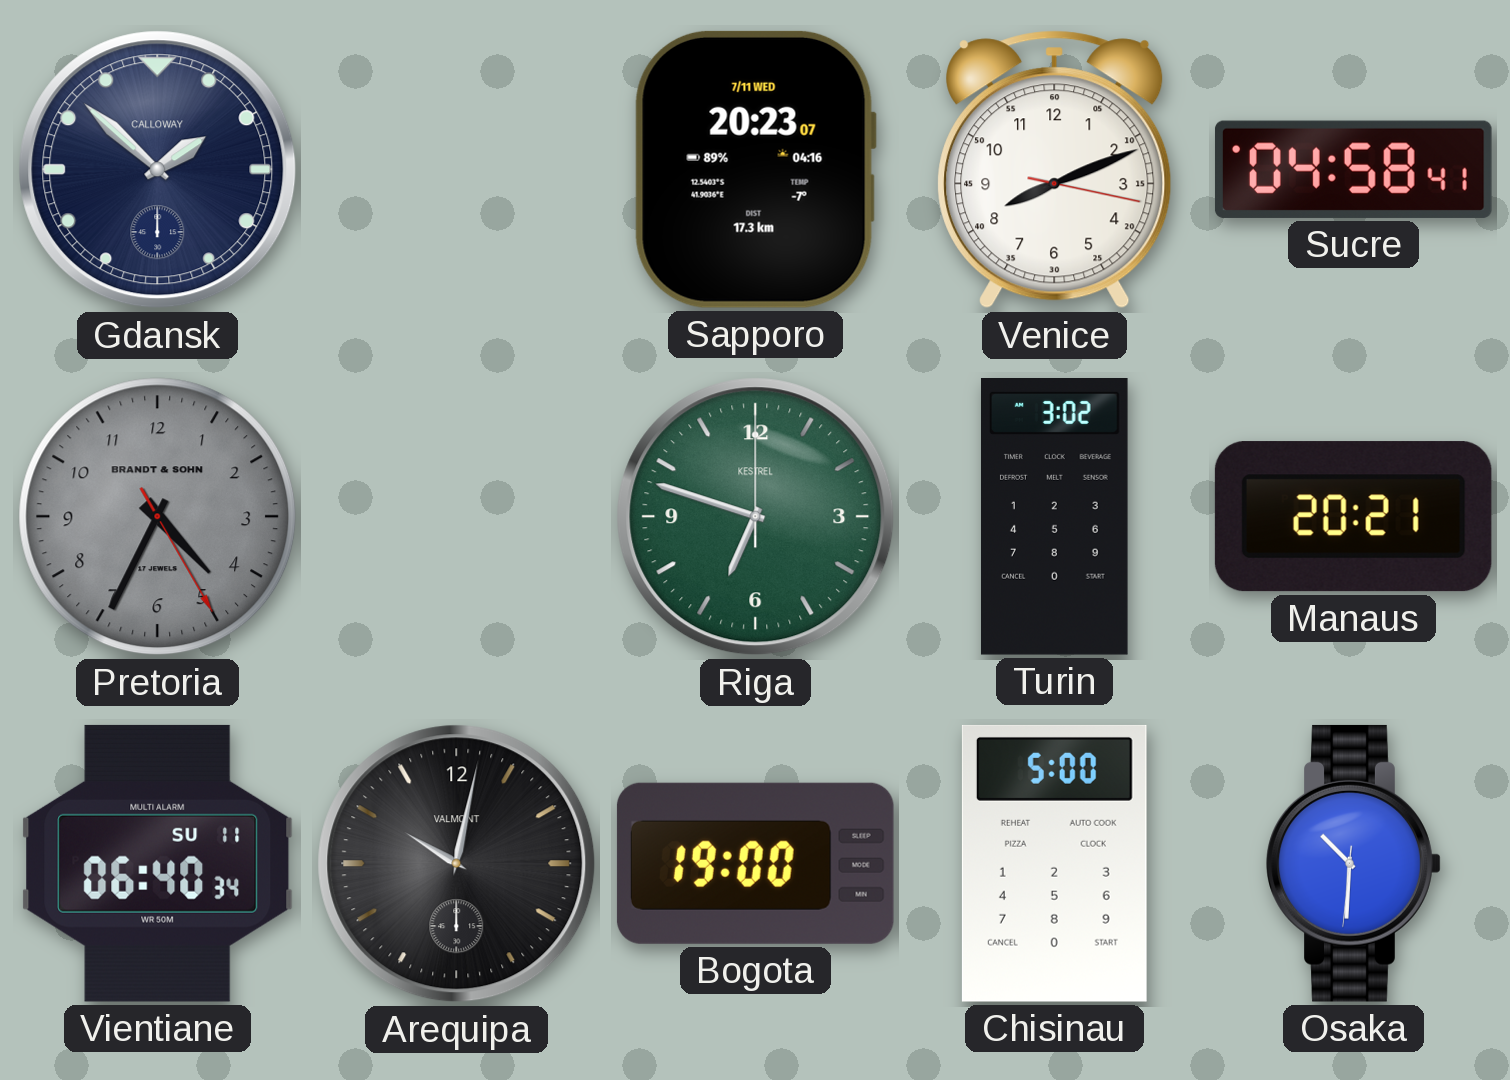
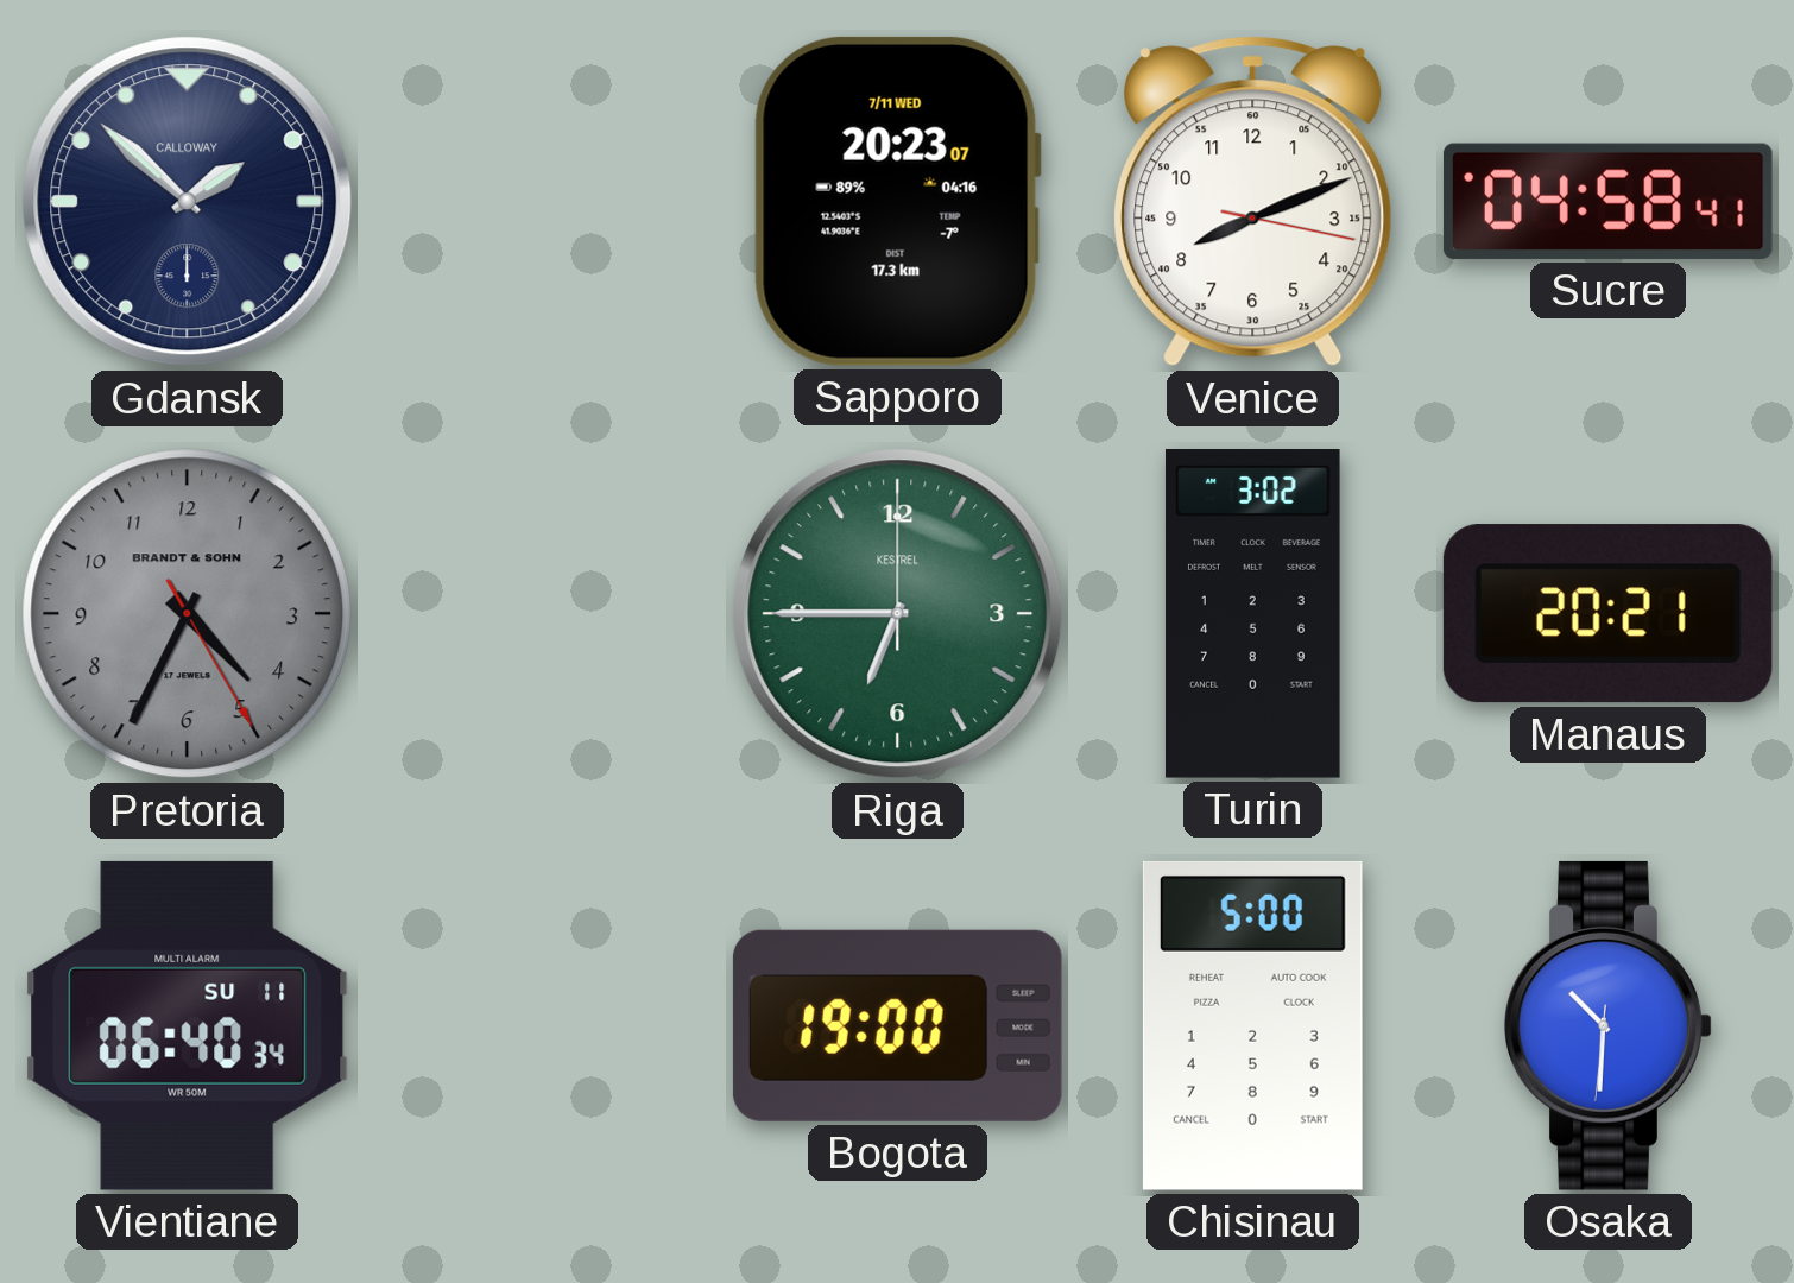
Riga: 6:48 -> 6:45 (898, 614)
Arequipa: 10:02 -> none (457, 864)
